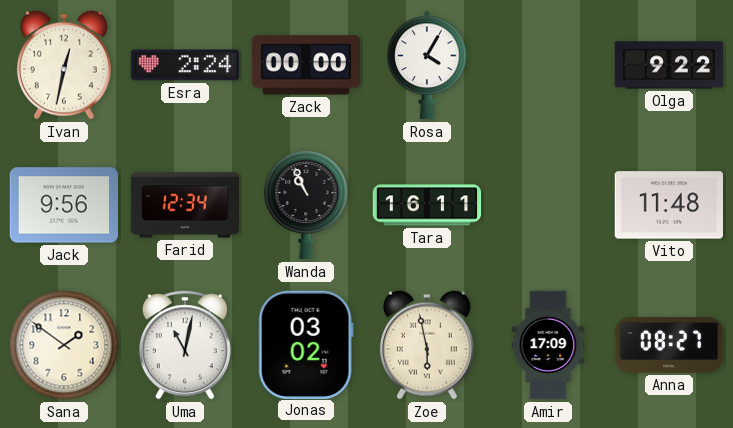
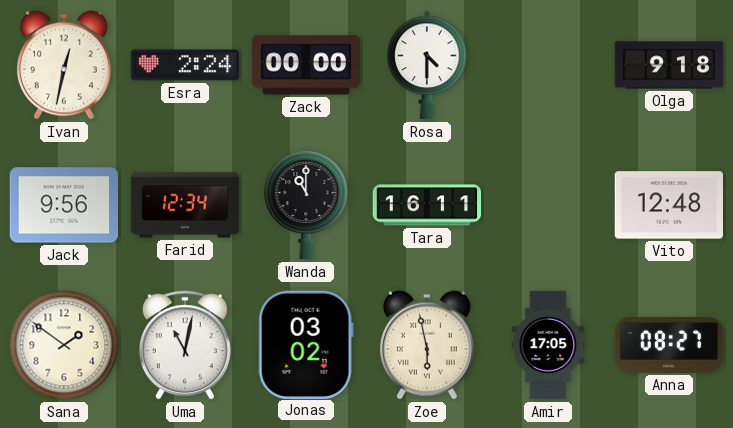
Rosa: 4:05 -> 4:30 (427, 65)
Olga: 9:22 -> 9:18 (669, 65)
Wanda: 10:56 -> 11:00 (306, 206)
Vito: 11:48 -> 12:48 (669, 205)
Amir: 17:09 -> 17:05 (548, 345)
